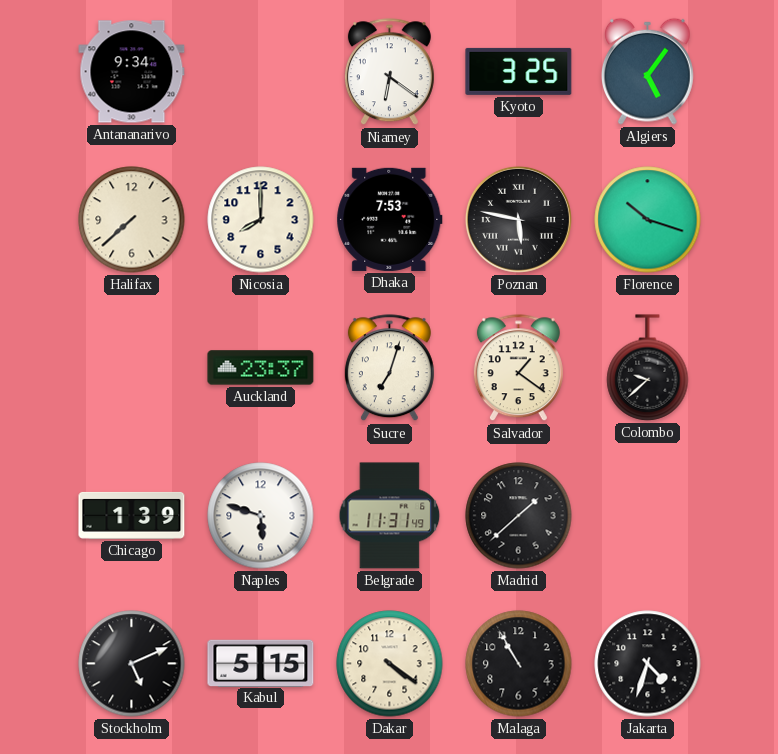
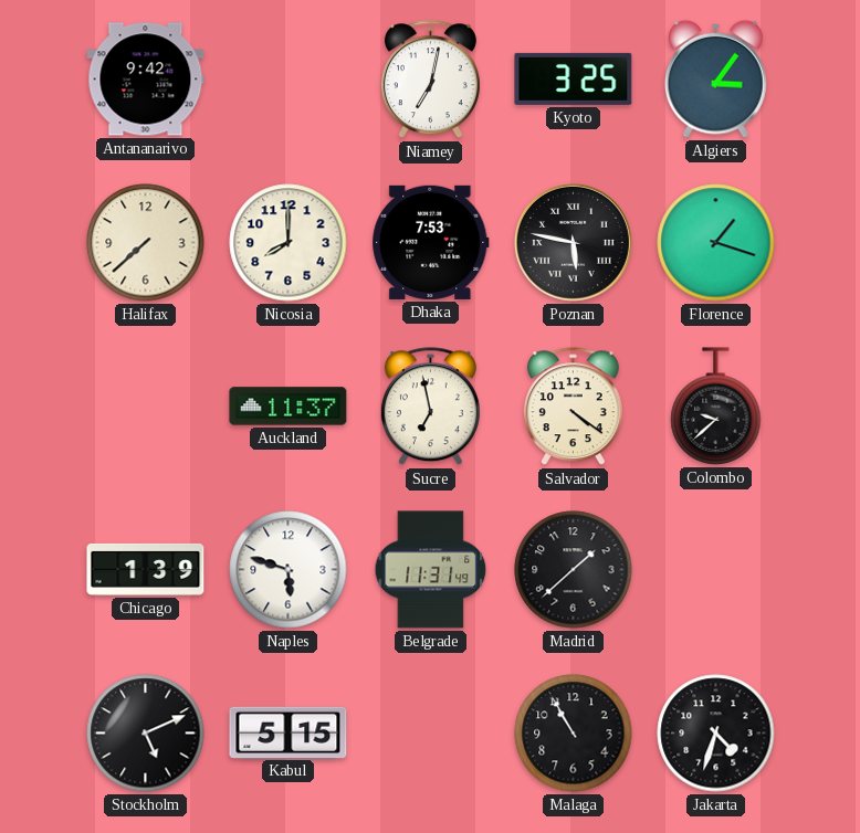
Antananarivo: 9:34 -> 9:42 (146, 80)
Niamey: 6:21 -> 7:02 (430, 80)
Algiers: 5:06 -> 3:06 (715, 78)
Florence: 10:18 -> 1:18 (716, 243)
Auckland: 23:37 -> 11:37 (289, 407)
Sucre: 7:03 -> 6:58 (430, 407)
Salvador: 1:21 -> 4:21 (573, 407)
Dakar: 4:21 -> none (390, 664)
